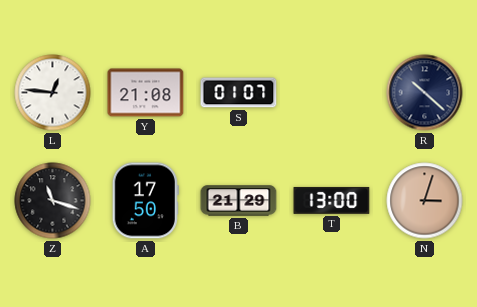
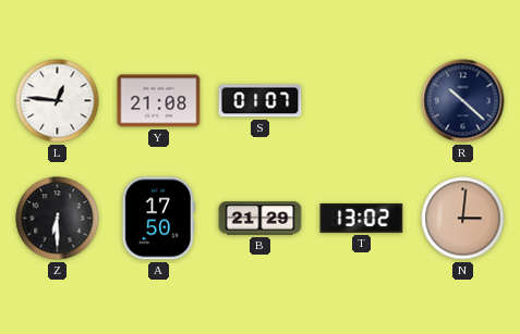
Z: 11:18 -> 6:30 (58, 219)
T: 13:00 -> 13:02 (362, 218)
N: 3:03 -> 3:01 (463, 219)
